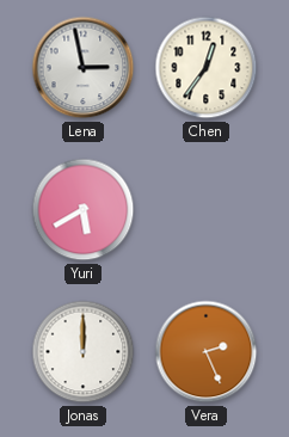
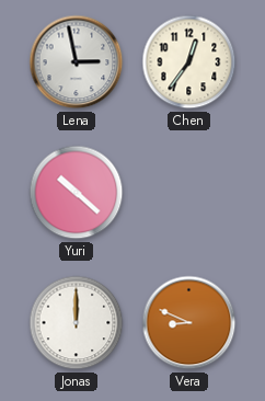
Yuri: 5:40 -> 10:22 (77, 193)
Vera: 2:26 -> 8:49 (189, 323)
